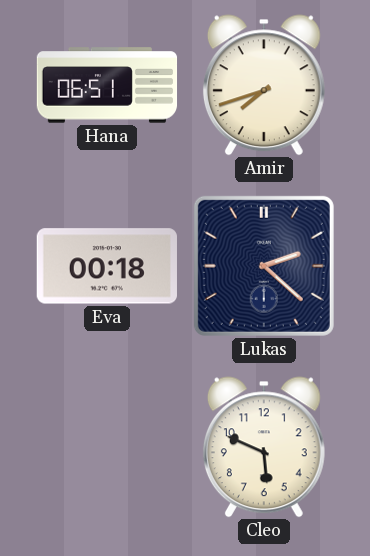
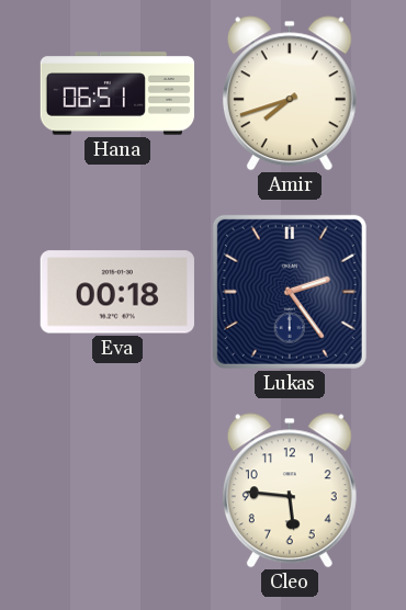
Lukas: 2:22 -> 2:24 (290, 292)
Cleo: 5:49 -> 5:46 (290, 490)
